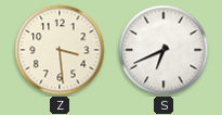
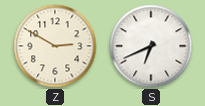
Z: 3:29 -> 2:50 (55, 46)
